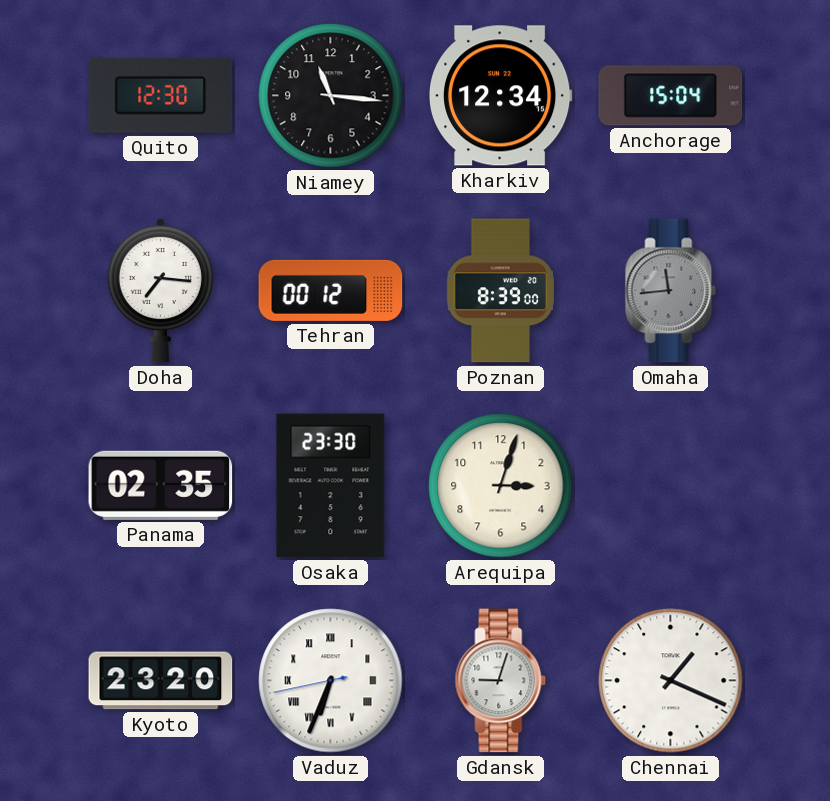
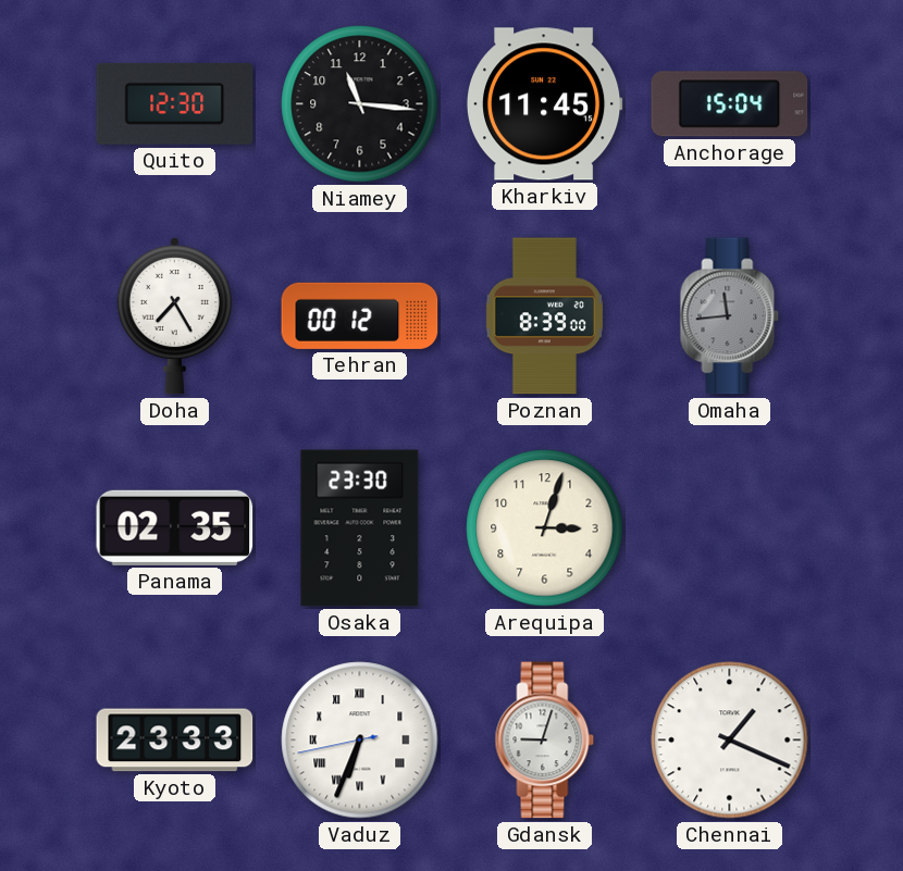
Kharkiv: 12:34 -> 11:45 (544, 104)
Doha: 7:16 -> 7:25 (174, 315)
Kyoto: 23:20 -> 23:33 (175, 741)
